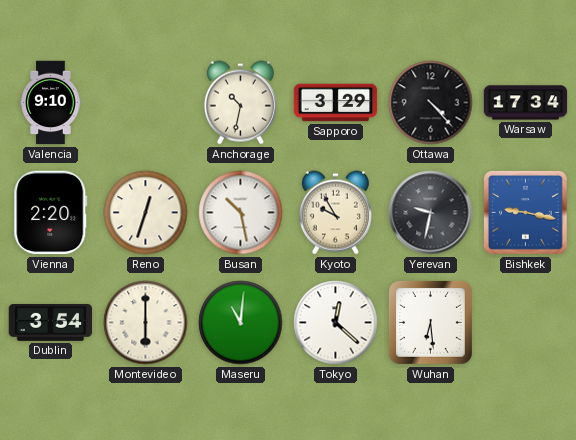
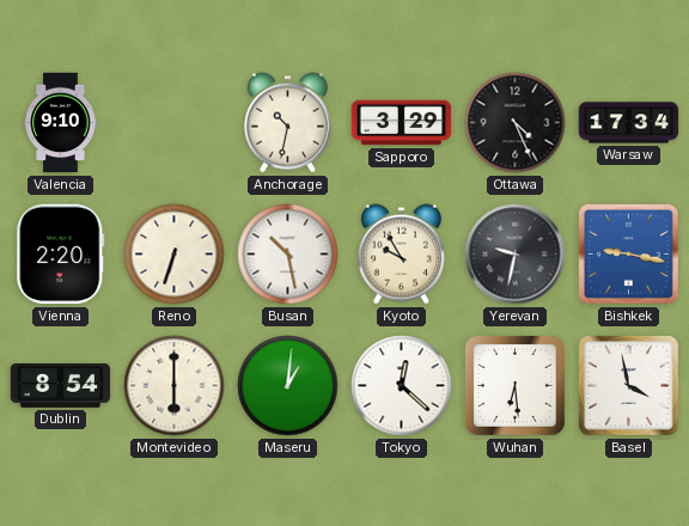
Ottawa: 4:23 -> 4:26 (516, 123)
Reno: 12:33 -> 6:33 (175, 255)
Dublin: 3:54 -> 8:54 (61, 385)
Maseru: 11:01 -> 1:01 (288, 386)
Basel: none -> 3:58 (628, 385)
